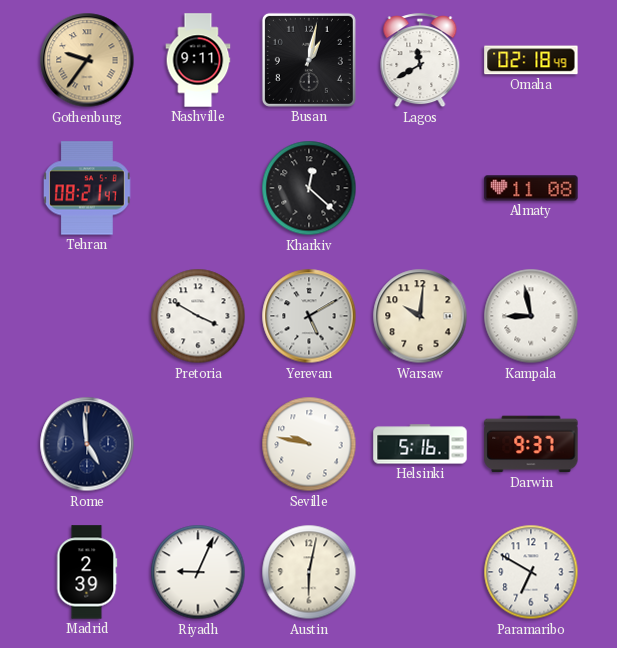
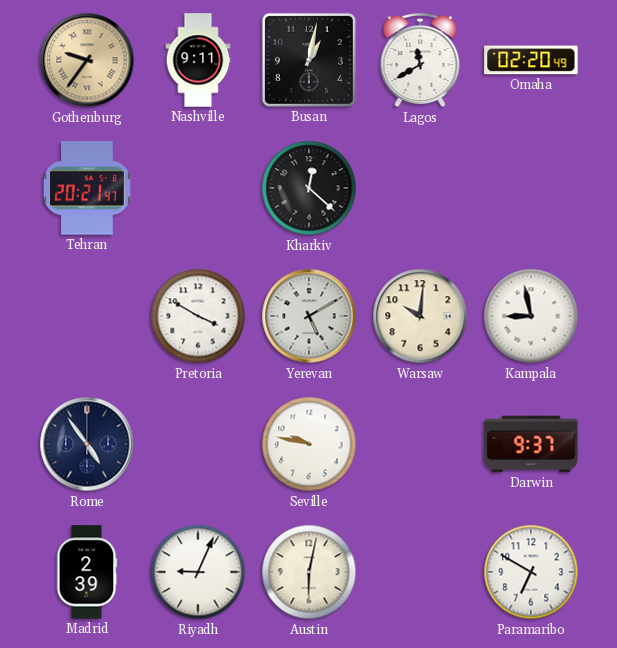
Omaha: 02:18 -> 02:20 (531, 60)
Tehran: 08:21 -> 20:21 (88, 188)
Almaty: 11:08 -> none (531, 188)
Rome: 4:59 -> 4:54 (87, 444)
Helsinki: 5:16 -> none (420, 444)
